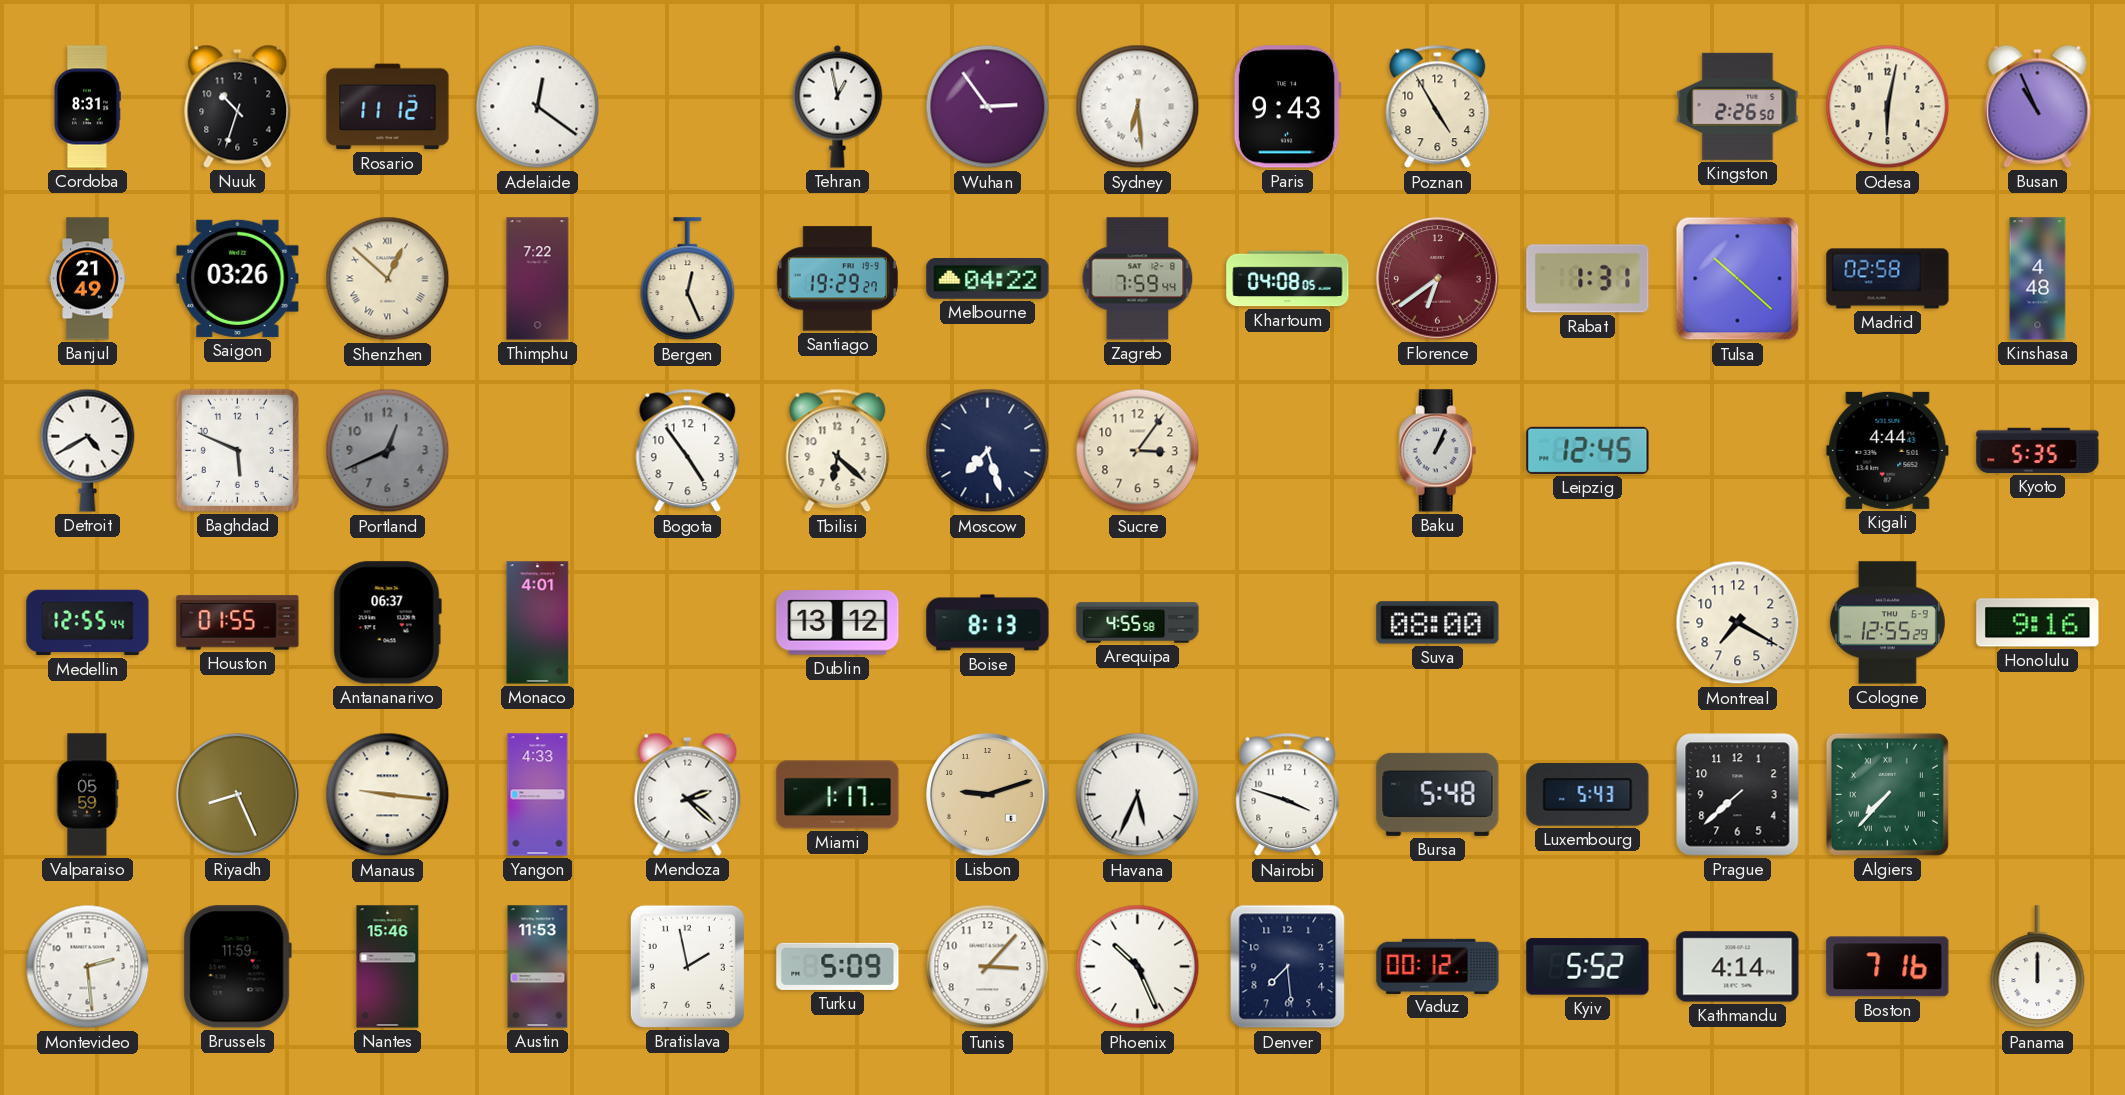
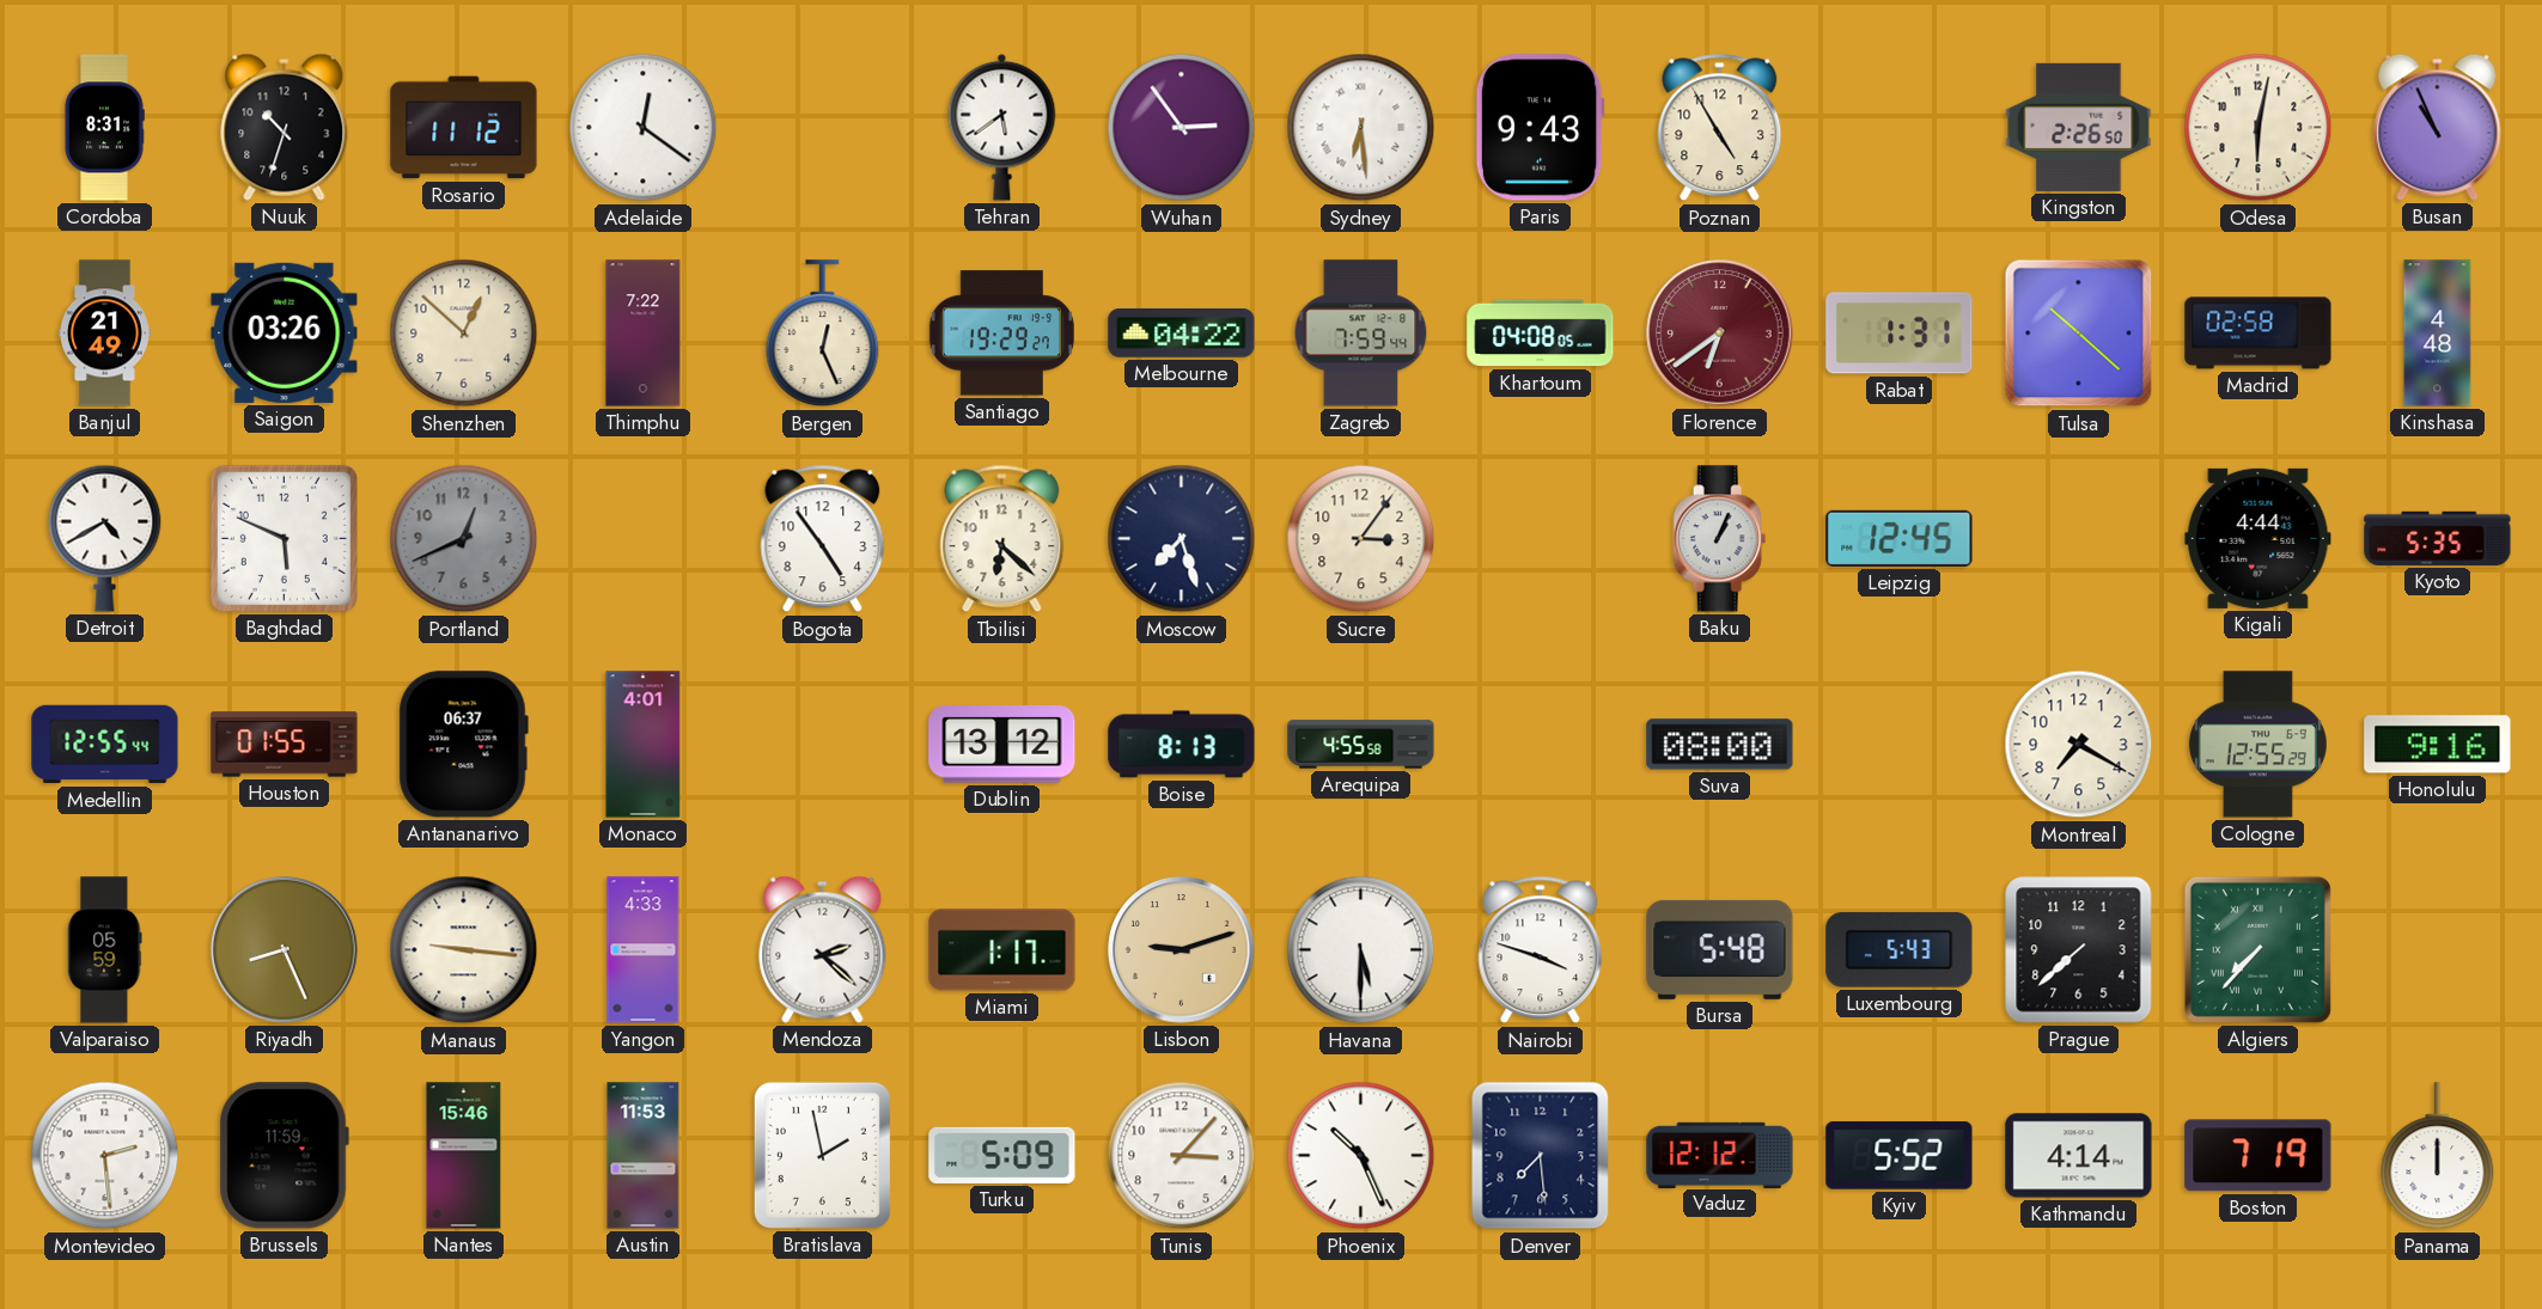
Tehran: 12:58 -> 5:39 (1002, 127)
Shenzhen numerals: Roman -> Arabic (464, 334)
Havana: 5:34 -> 5:30 (1361, 950)
Vaduz: 00:12 -> 12:12 (1720, 1155)
Boston: 7:16 -> 7:19 (2258, 1156)
